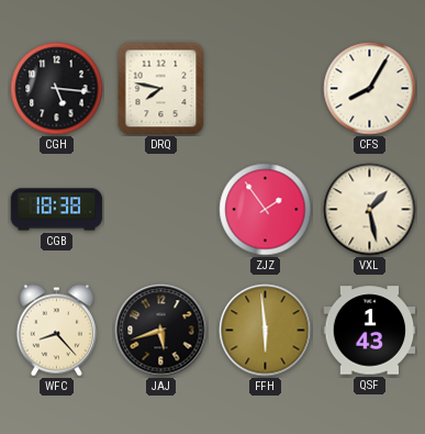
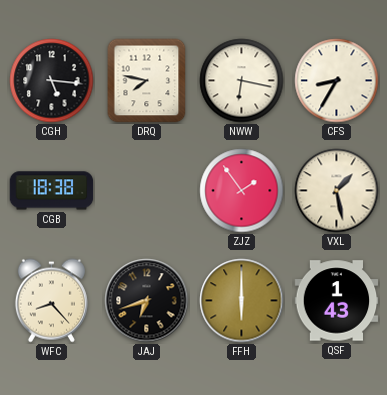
NWW: none -> 6:17 (242, 81)
CFS: 8:05 -> 8:35 (337, 81)
JAJ: 5:42 -> 6:42 (147, 301)
FFH: 5:59 -> 6:00 (242, 301)
